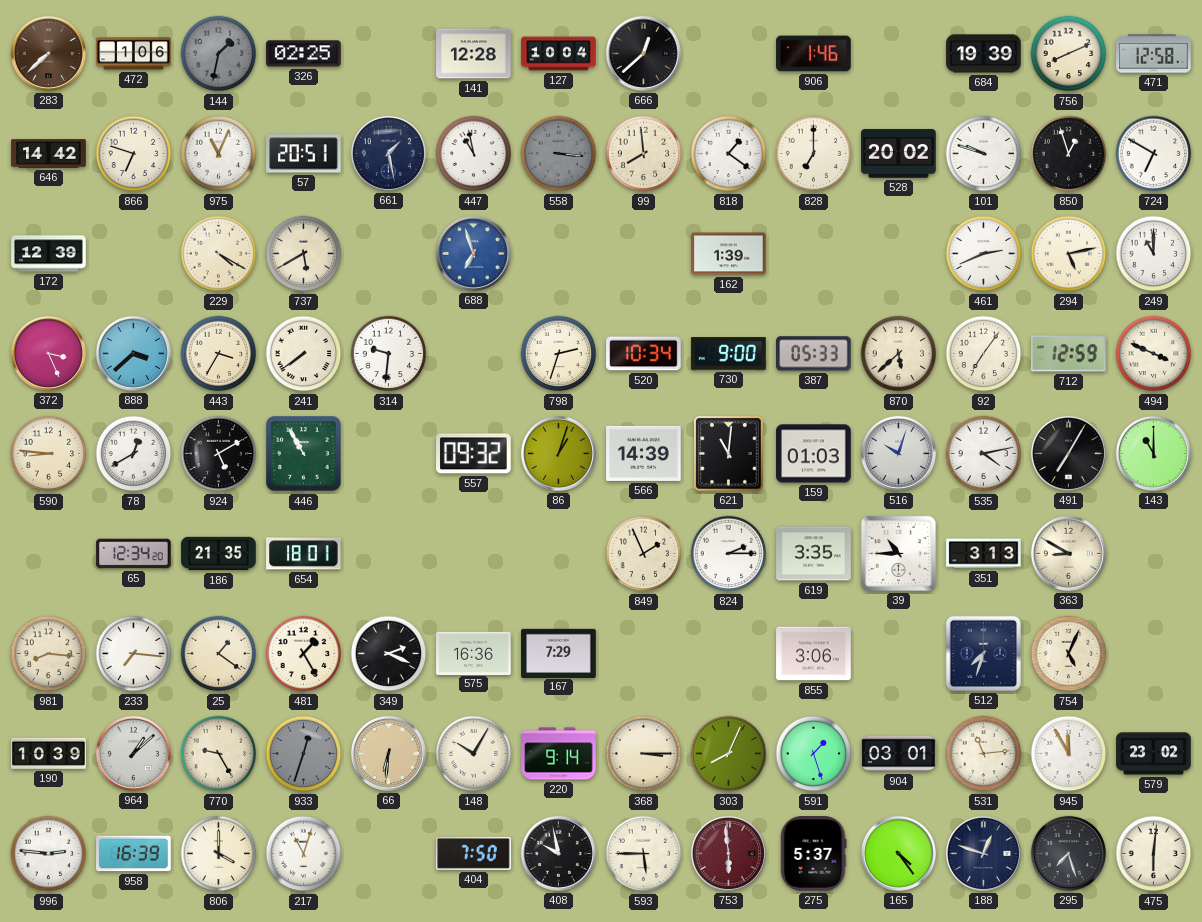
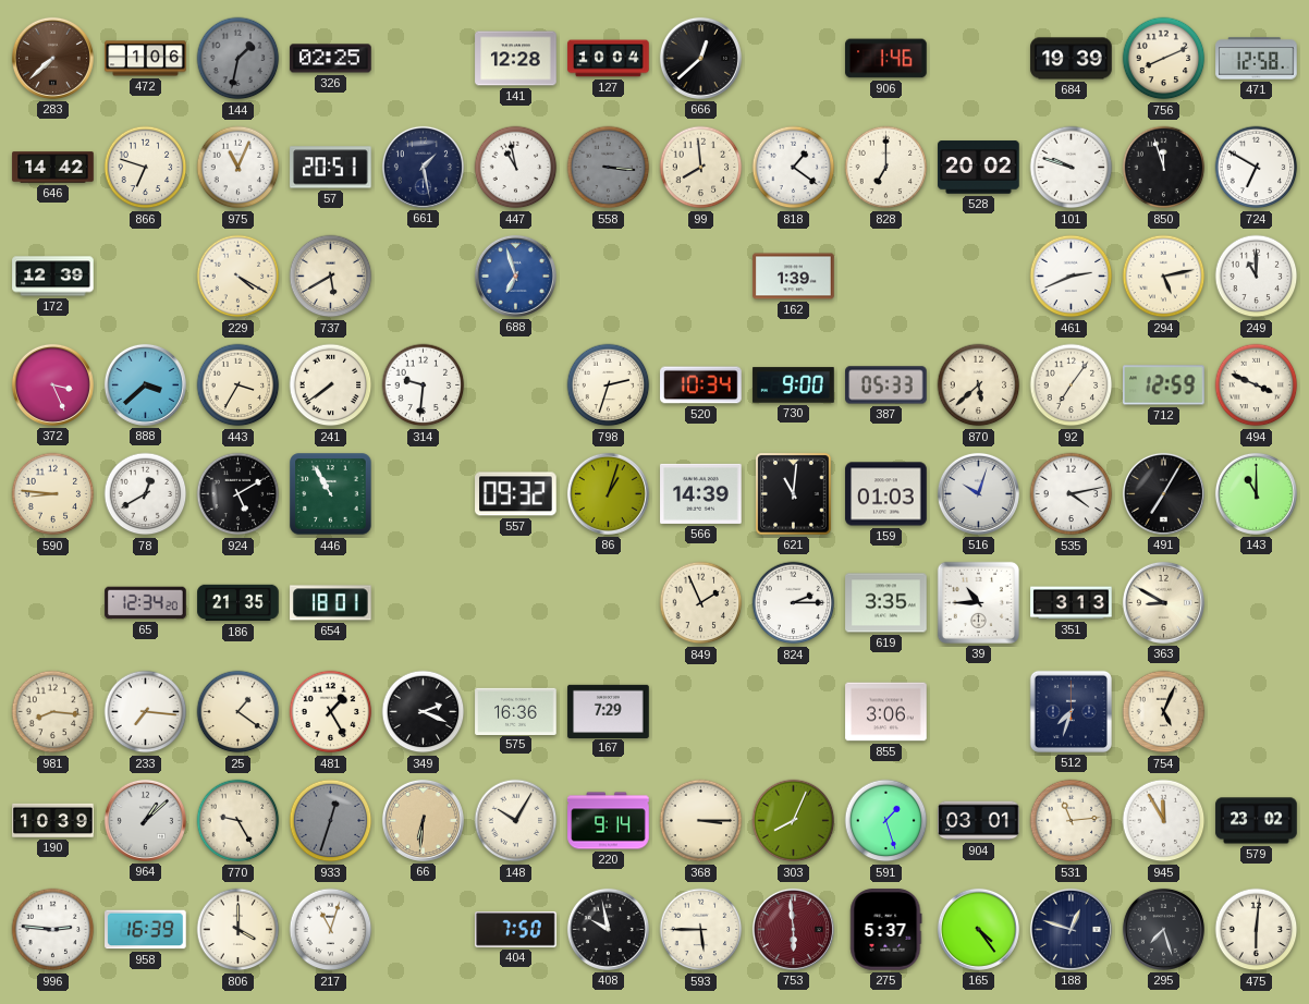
850: 12:57 -> 11:57 (1164, 168)
